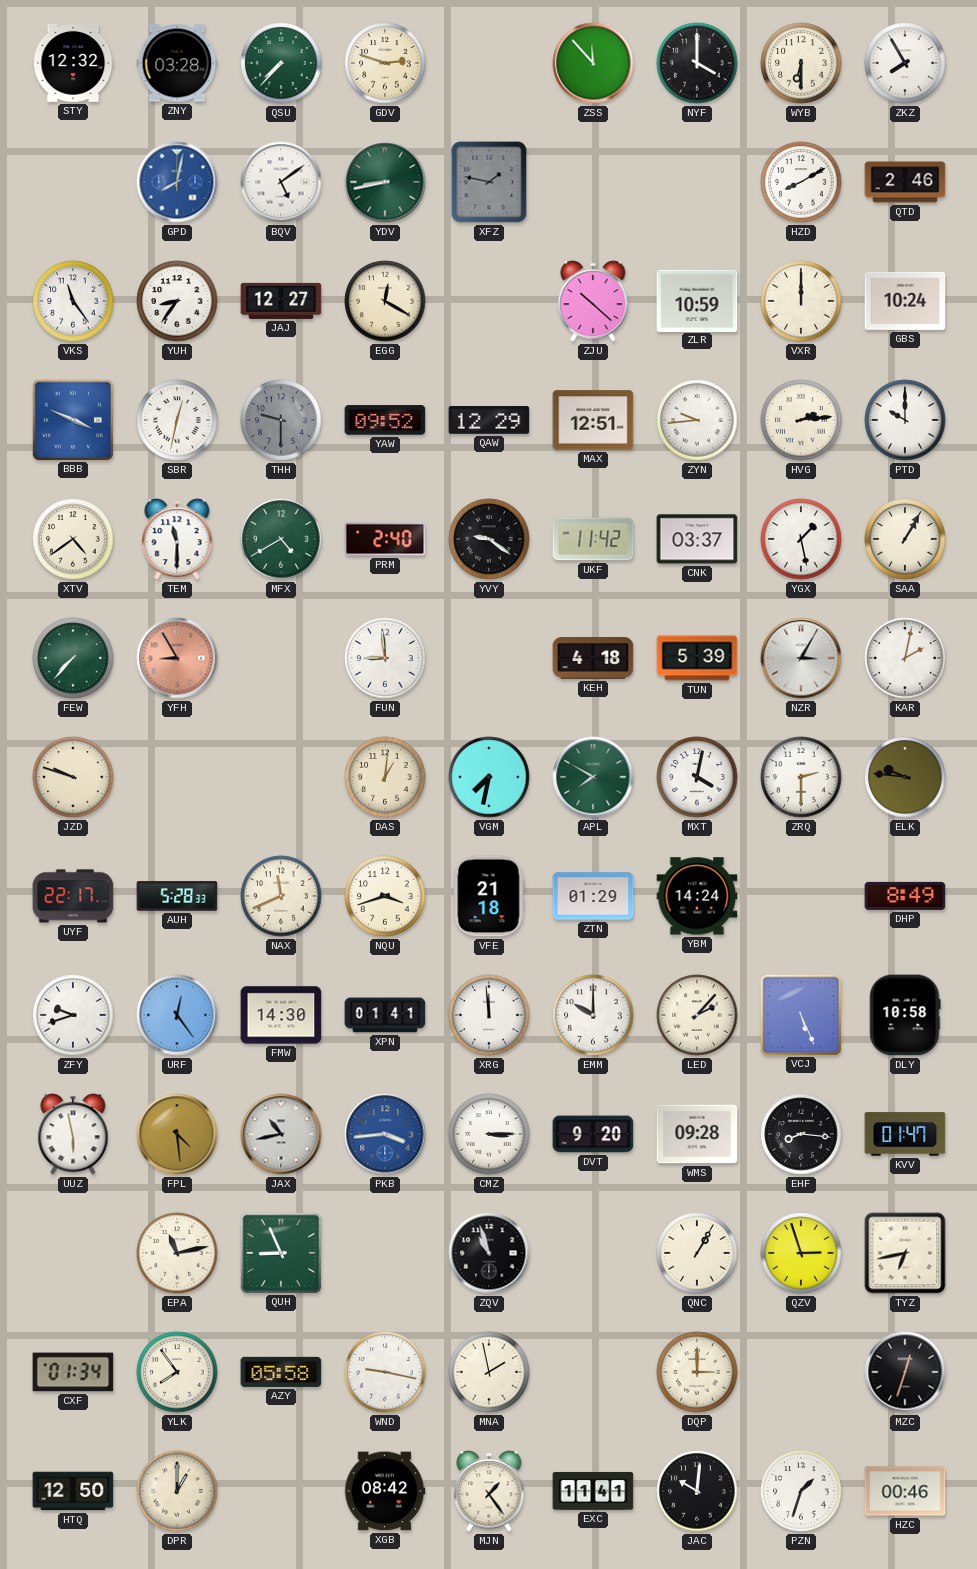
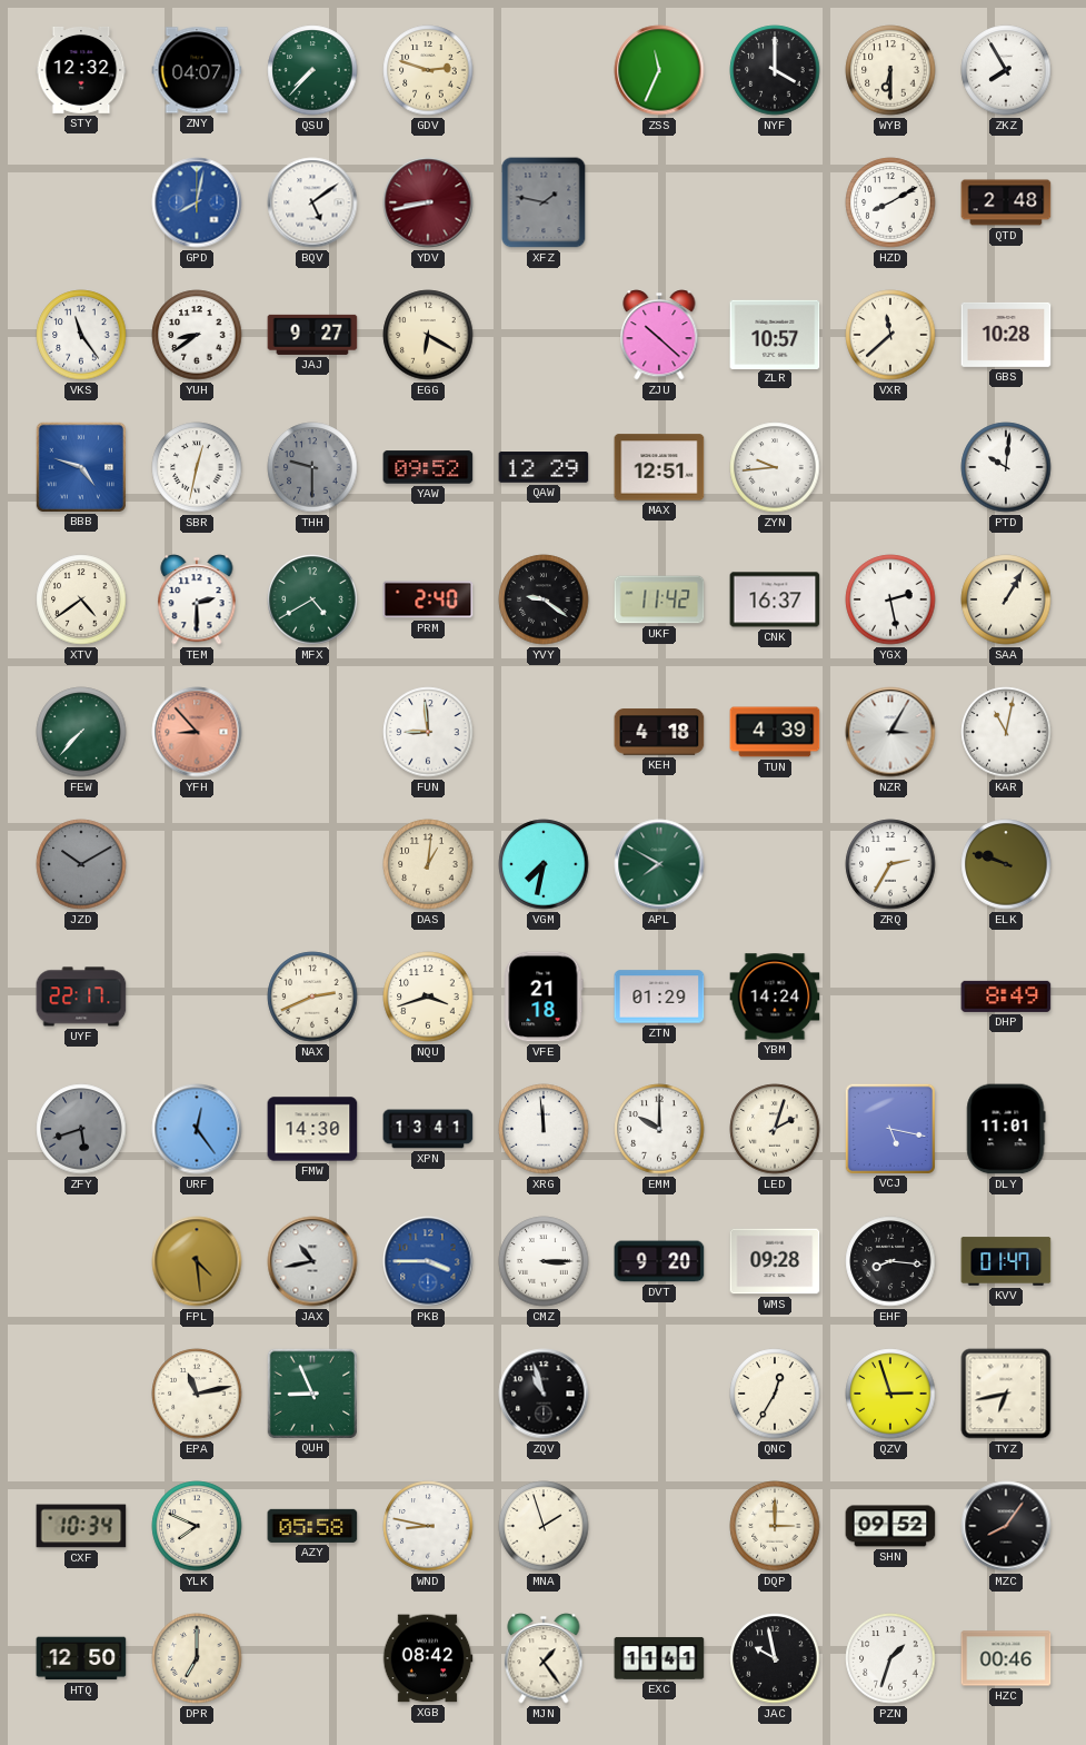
ZNY: 03:28 -> 04:07 (197, 70)
ZSS: 11:53 -> 11:34 (659, 70)
YDV dial: green -> burgundy (428, 202)
QTD: 2:46 -> 2:48 (1006, 202)
YUH: 8:36 -> 8:39 (197, 335)
JAJ: 12:27 -> 9:27 (312, 335)
EGG: 12:20 -> 6:20 (428, 335)
ZLR: 10:59 -> 10:57 (775, 334)
VXR: 12:00 -> 11:38 (890, 335)
GBS: 10:24 -> 10:28 (1006, 335)
BBB: 3:49 -> 4:48 (80, 466)
HVG: 2:14 -> none (801, 420)
PTD: 10:00 -> 10:01 (1006, 467)
TEM: 11:30 -> 2:30 (197, 599)
CNK: 03:37 -> 16:37 (775, 599)
YGX: 1:28 -> 2:28 (890, 599)
YFH: 8:55 -> 8:53 (197, 732)
TUN: 5:39 -> 4:39 (775, 732)
KAR: 2:02 -> 11:02 (1006, 732)
JZD: 9:48 -> 10:10 (81, 864)
JZD dial: cream -> grey (81, 864)
MXT: 4:02 -> none (697, 777)
ZRQ: 2:30 -> 2:35 (890, 864)
ELK: 9:46 -> 9:48 (1006, 864)
AUH: 5:28 -> none (177, 896)
NAX: 11:41 -> 2:41 (312, 997)
ZFY: 9:42 -> 5:42 (81, 1129)
ZFY dial: white -> grey (81, 1129)
XPN: 01:41 -> 13:41 (428, 1129)
LED: 2:07 -> 2:03 (775, 1129)
VCJ: 5:26 -> 5:17 (889, 1128)
DLY: 10:58 -> 11:01 (1006, 1129)
UUZ: 5:58 -> none (73, 1134)
PKB: 3:44 -> 3:45 (428, 1261)
QNC: 1:05 -> 12:35 (775, 1394)
CXF: 01:34 -> 10:34 (81, 1526)
YLK: 7:54 -> 7:49 (197, 1526)
WND: 9:17 -> 8:47 (428, 1526)
MNA: 1:58 -> 1:57 (544, 1526)
SHN: none -> 09:52 (890, 1526)
MZC: 12:33 -> 8:06 (1006, 1526)
DPR: 1:00 -> 7:00 (197, 1658)
JAC: 10:01 -> 9:58 (775, 1658)
